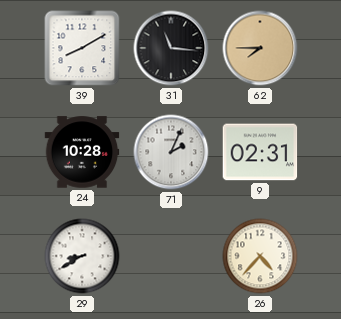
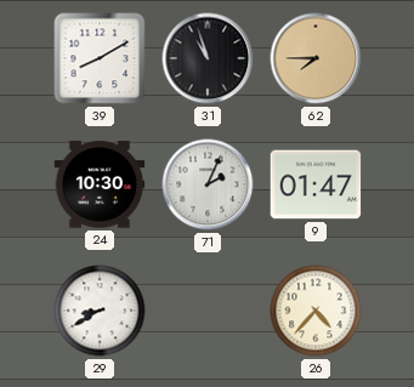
31: 11:16 -> 10:57 (208, 58)
24: 10:28 -> 10:30 (100, 184)
9: 02:31 -> 01:47 (316, 184)
